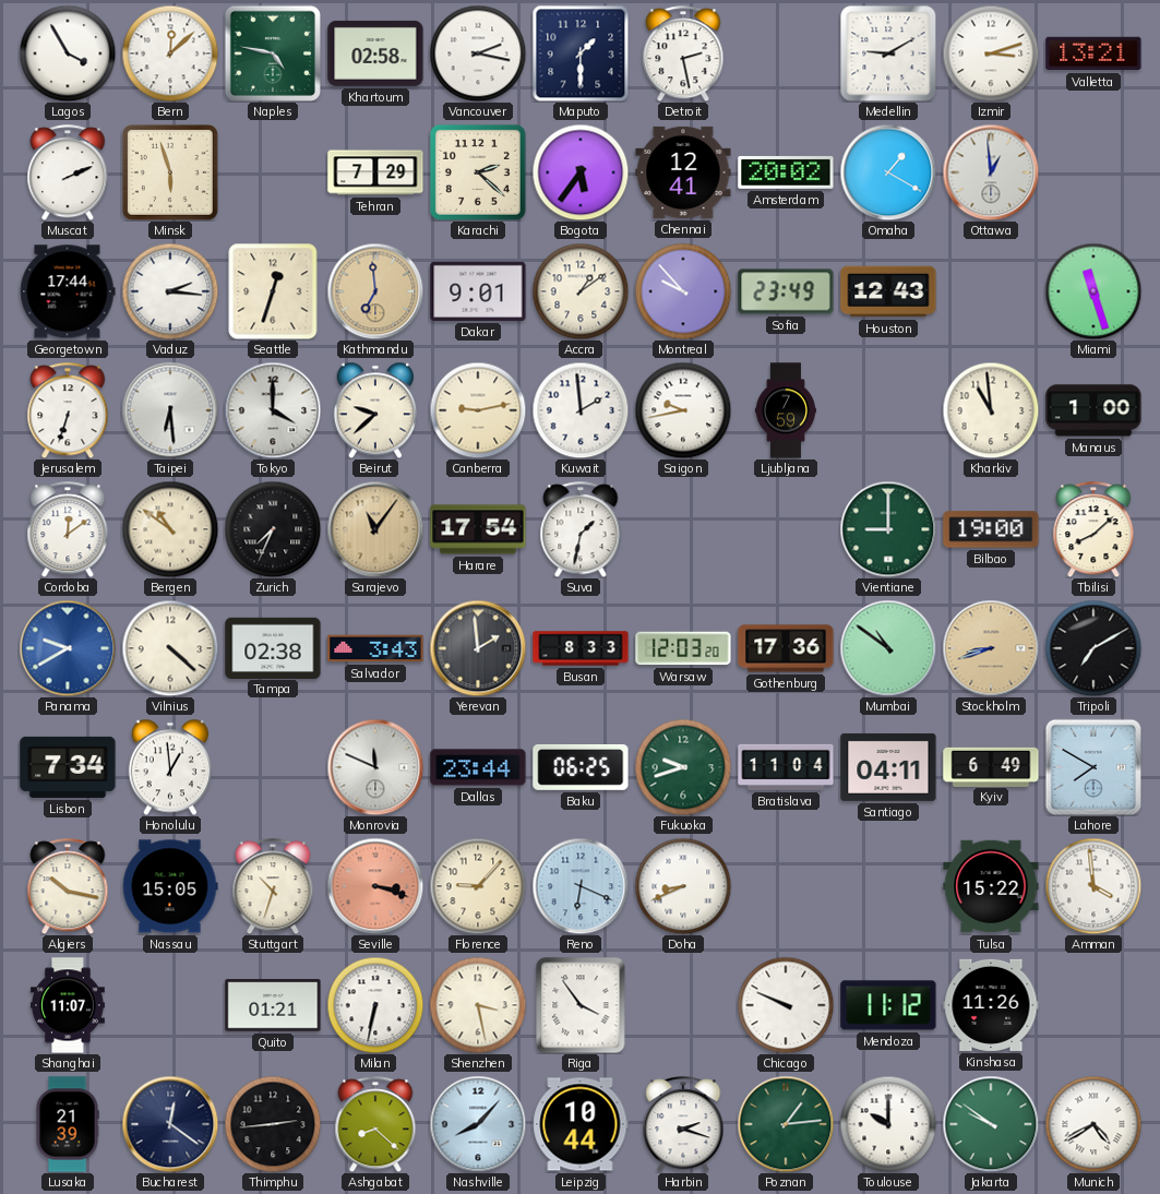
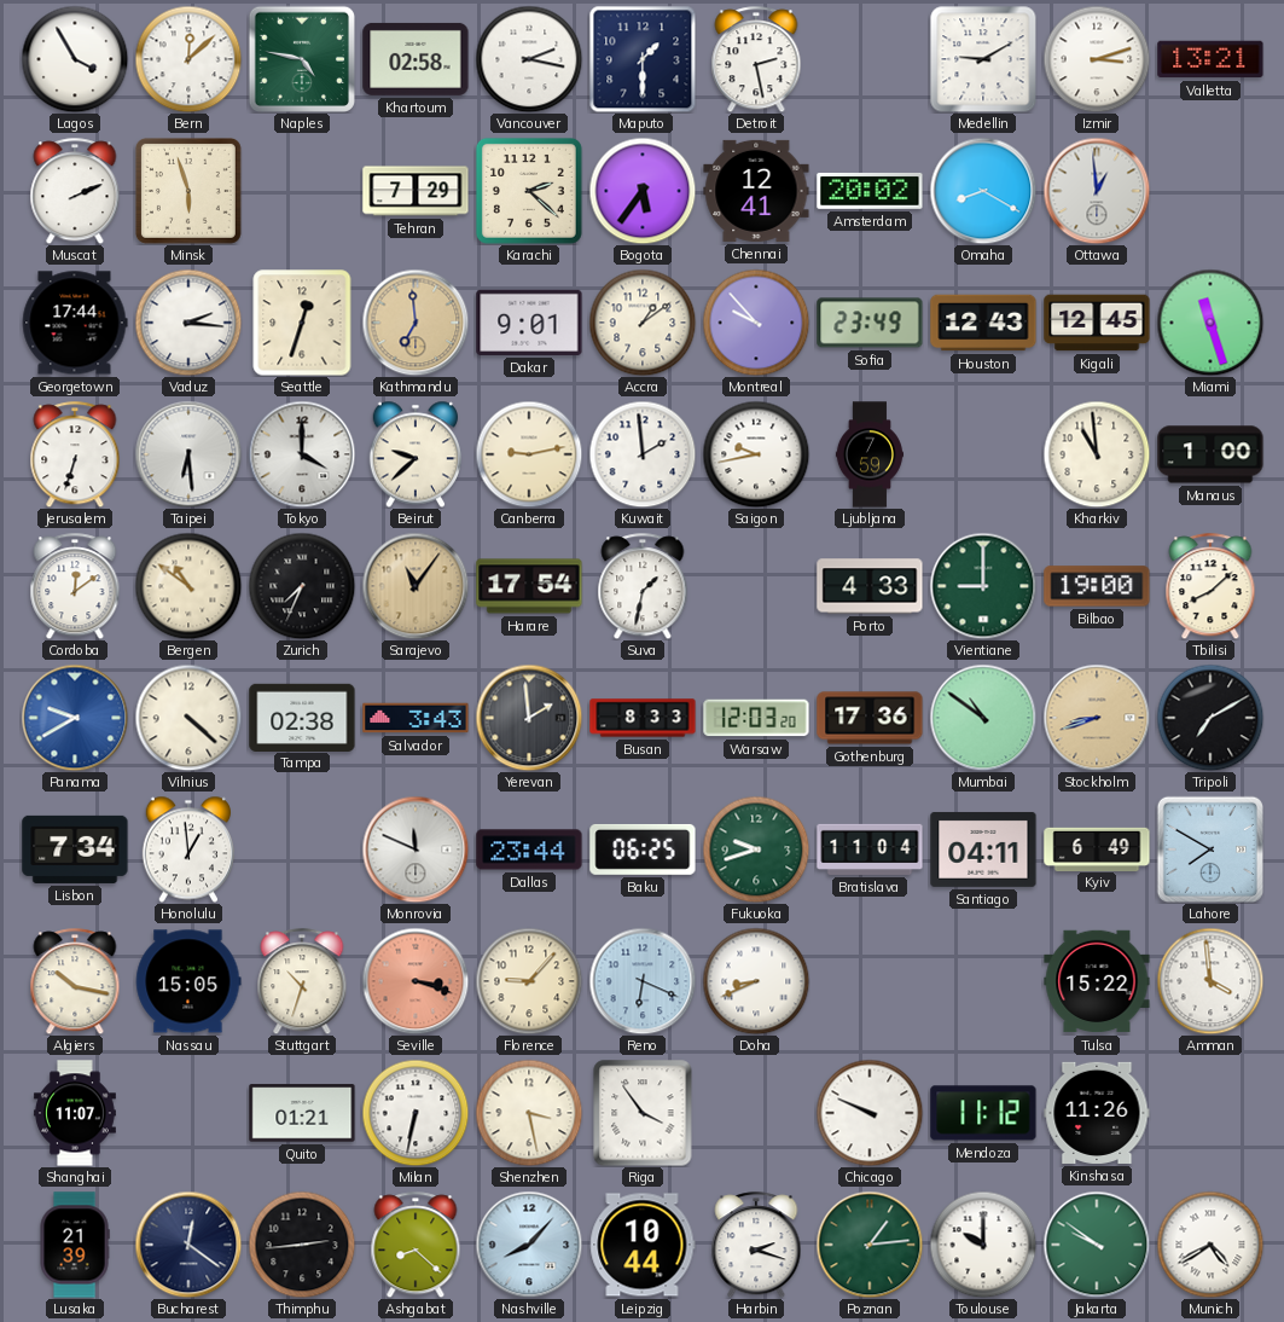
Omaha: 1:20 -> 8:20 (983, 191)
Kigali: none -> 12:45 (1097, 323)
Porto: none -> 4:33 (870, 586)
